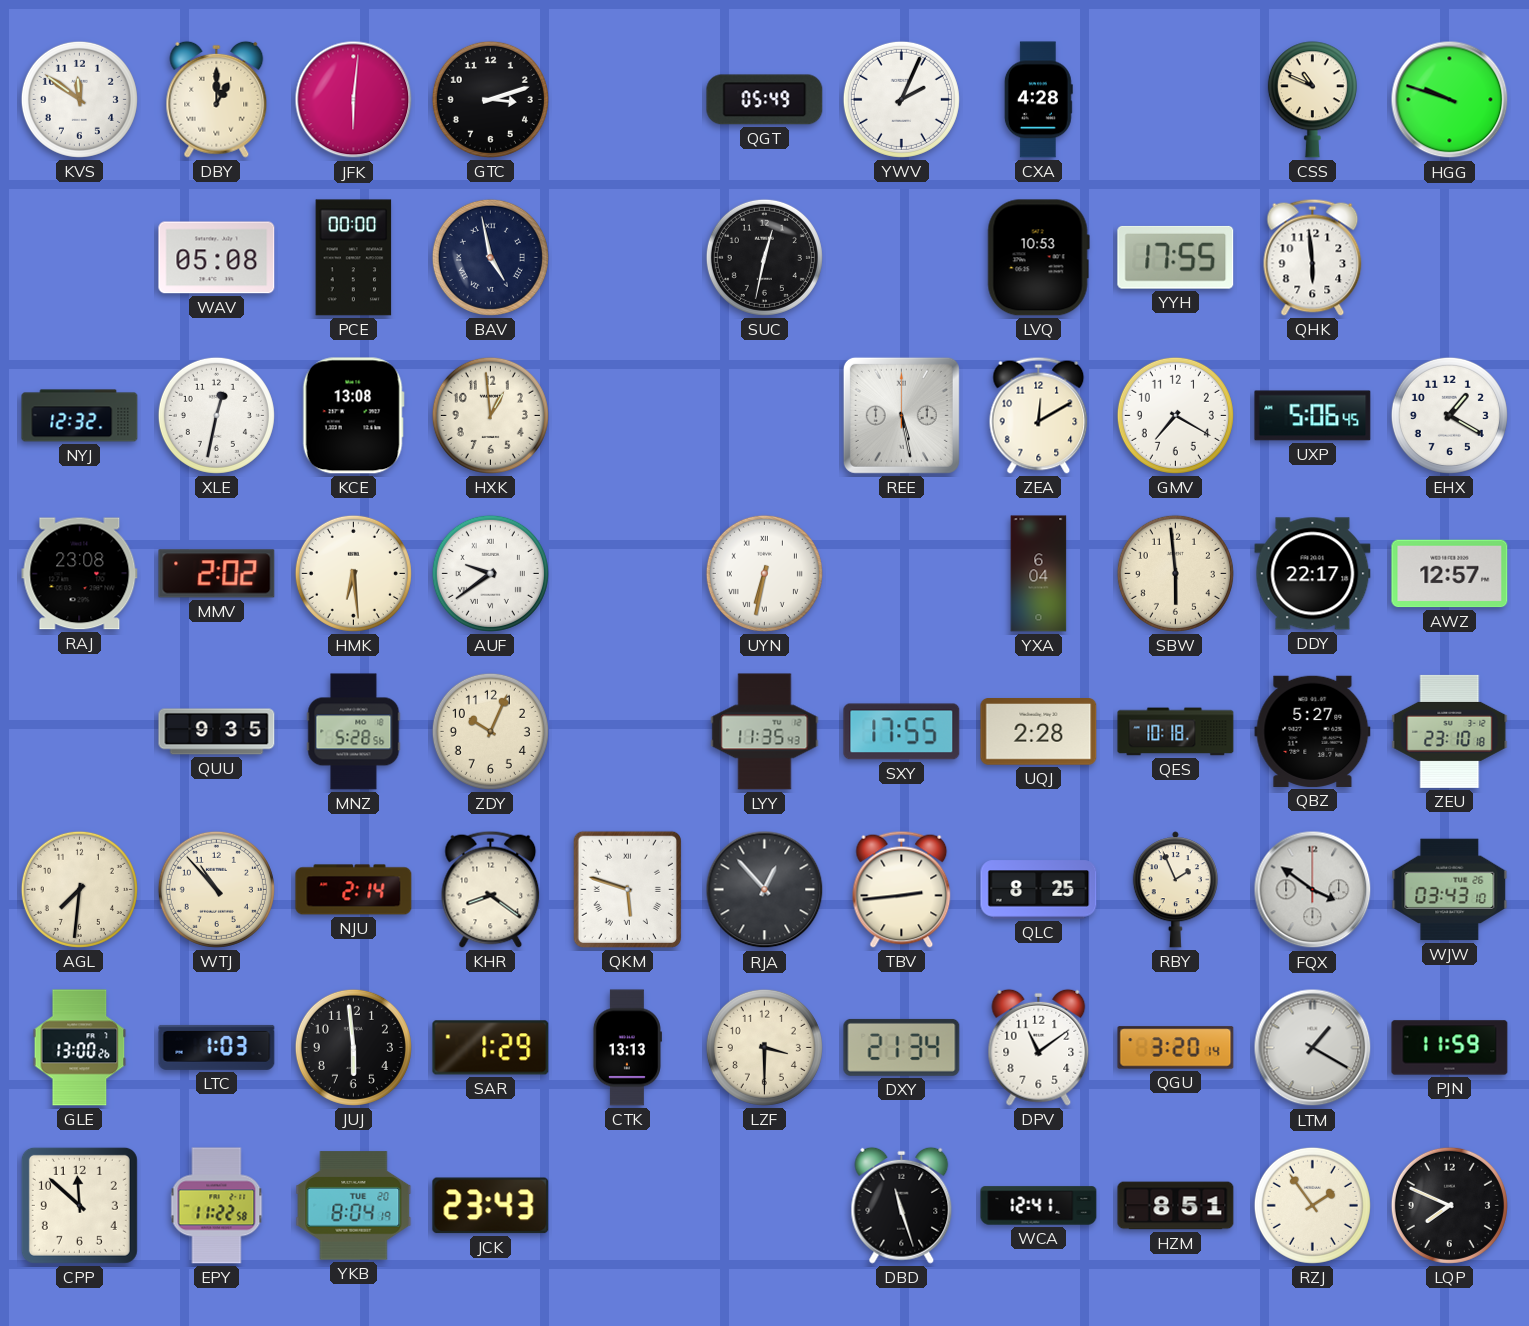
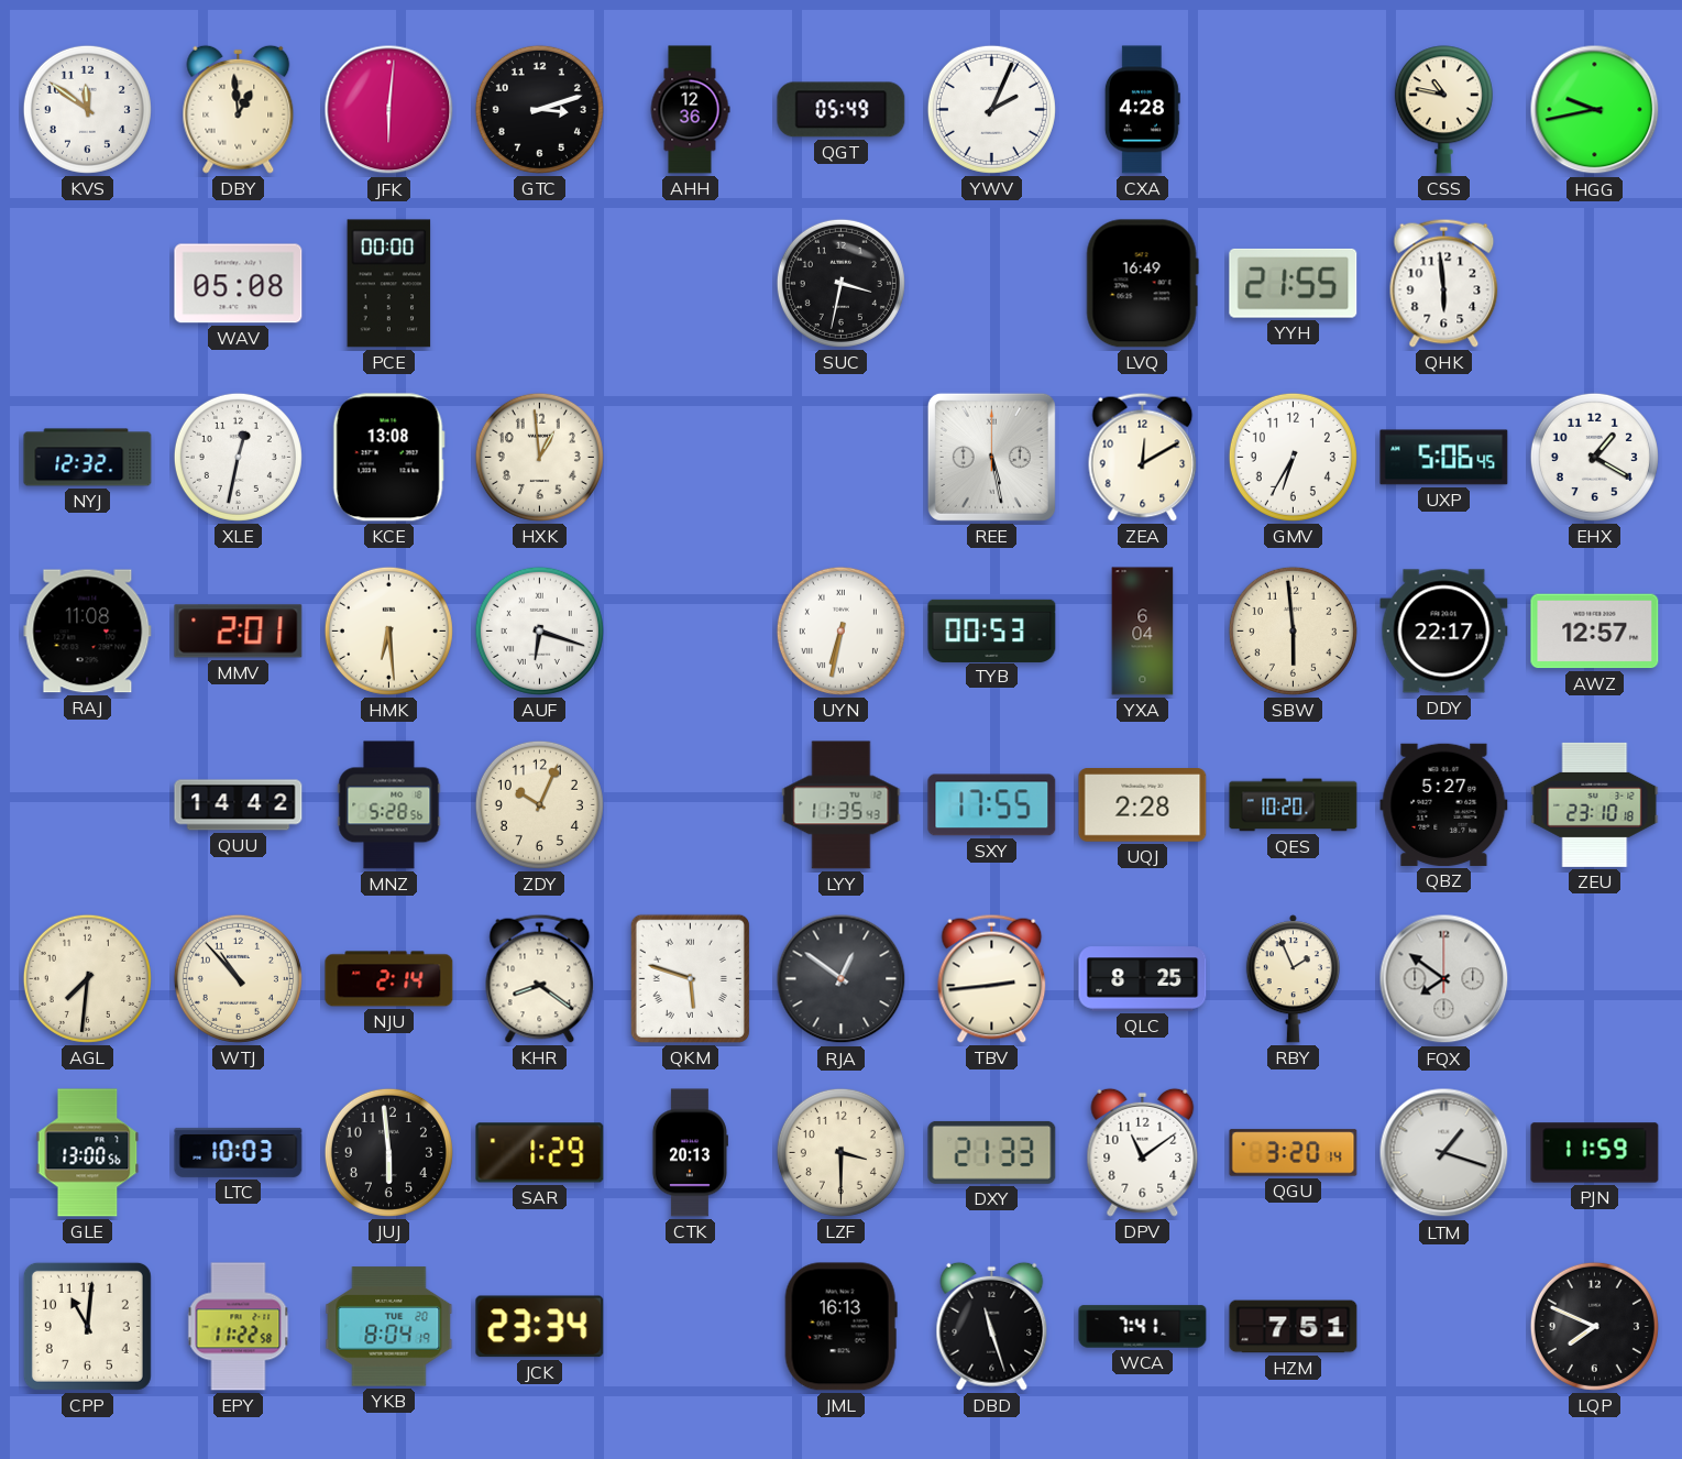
DBY: 1:00 -> 12:59 (239, 109)
AHH: none -> 12:36 (690, 110)
CSS: 10:49 -> 10:47 (1443, 110)
HGG: 9:48 -> 9:43 (1595, 110)
BAV: 4:58 -> none (490, 257)
SUC: 12:32 -> 3:32 (840, 283)
LVQ: 10:53 -> 16:49 (1142, 284)
YYH: 17:55 -> 21:55 (1294, 283)
GMV: 7:20 -> 6:35 (1293, 457)
RAJ: 23:08 -> 11:08 (88, 632)
MMV: 2:02 -> 2:01 (239, 632)
AUF: 9:39 -> 6:18 (539, 630)
TYB: none -> 00:53 (992, 630)
QUU: 9:35 -> 14:42 (239, 805)
QES: 10:18 -> 10:20 (1294, 805)
RJA: 12:53 -> 12:51 (842, 979)
FQX: 3:51 -> 7:51 (1444, 979)
WJW: 03:43 -> none (1450, 890)
GLE: 13:00:26 -> 13:00:56 (88, 1153)
LTC: 1:03 -> 10:03 (239, 1152)
CTK: 13:13 -> 20:13 (690, 1153)
DXY: 21:34 -> 21:33 (992, 1152)
LTM: 1:20 -> 1:18 (1444, 1153)
CPP: 11:52 -> 11:01 (87, 1326)
JCK: 23:43 -> 23:34 (540, 1327)
JML: none -> 16:13 (840, 1327)
WCA: 12:41 -> 7:41 (1143, 1327)
HZM: 8:51 -> 7:51 (1294, 1327)
RZJ: 1:54 -> none (1312, 1205)
